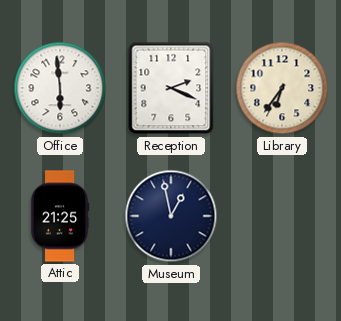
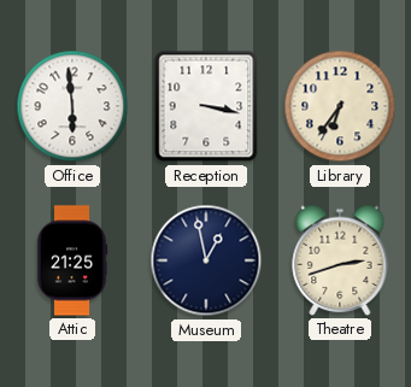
Reception: 2:19 -> 3:17 (206, 106)
Theatre: none -> 2:42 (340, 260)
